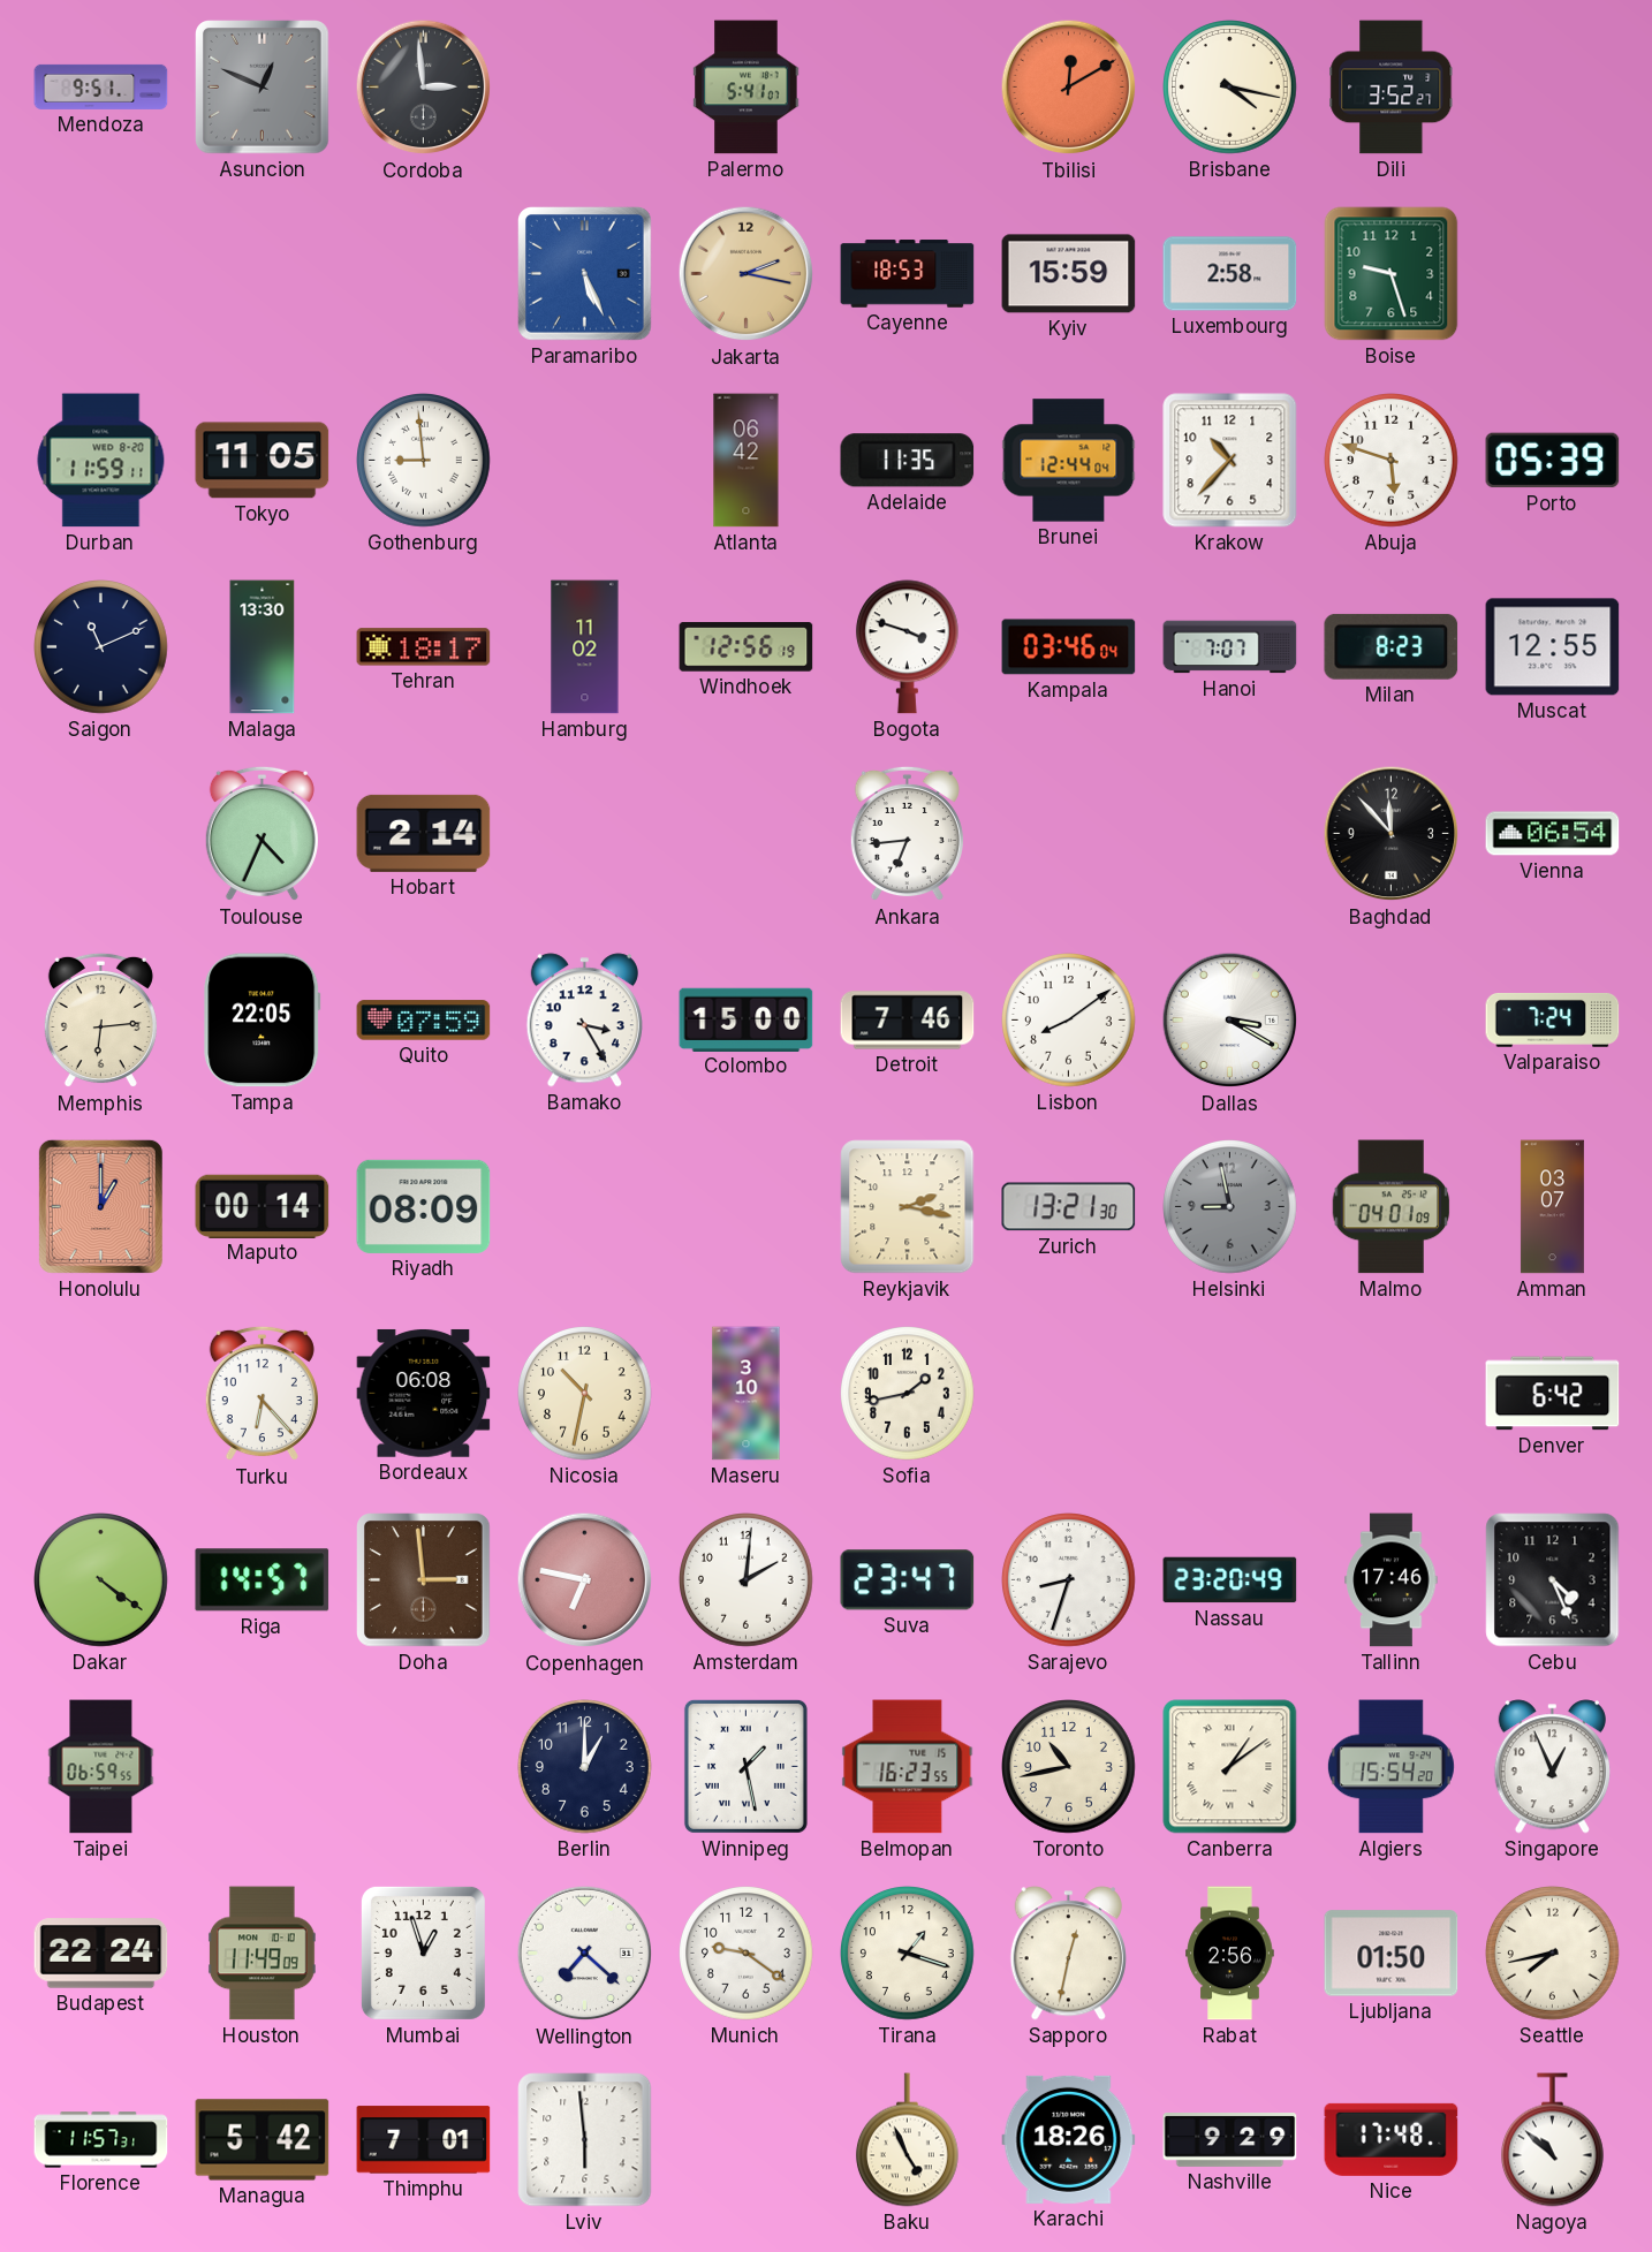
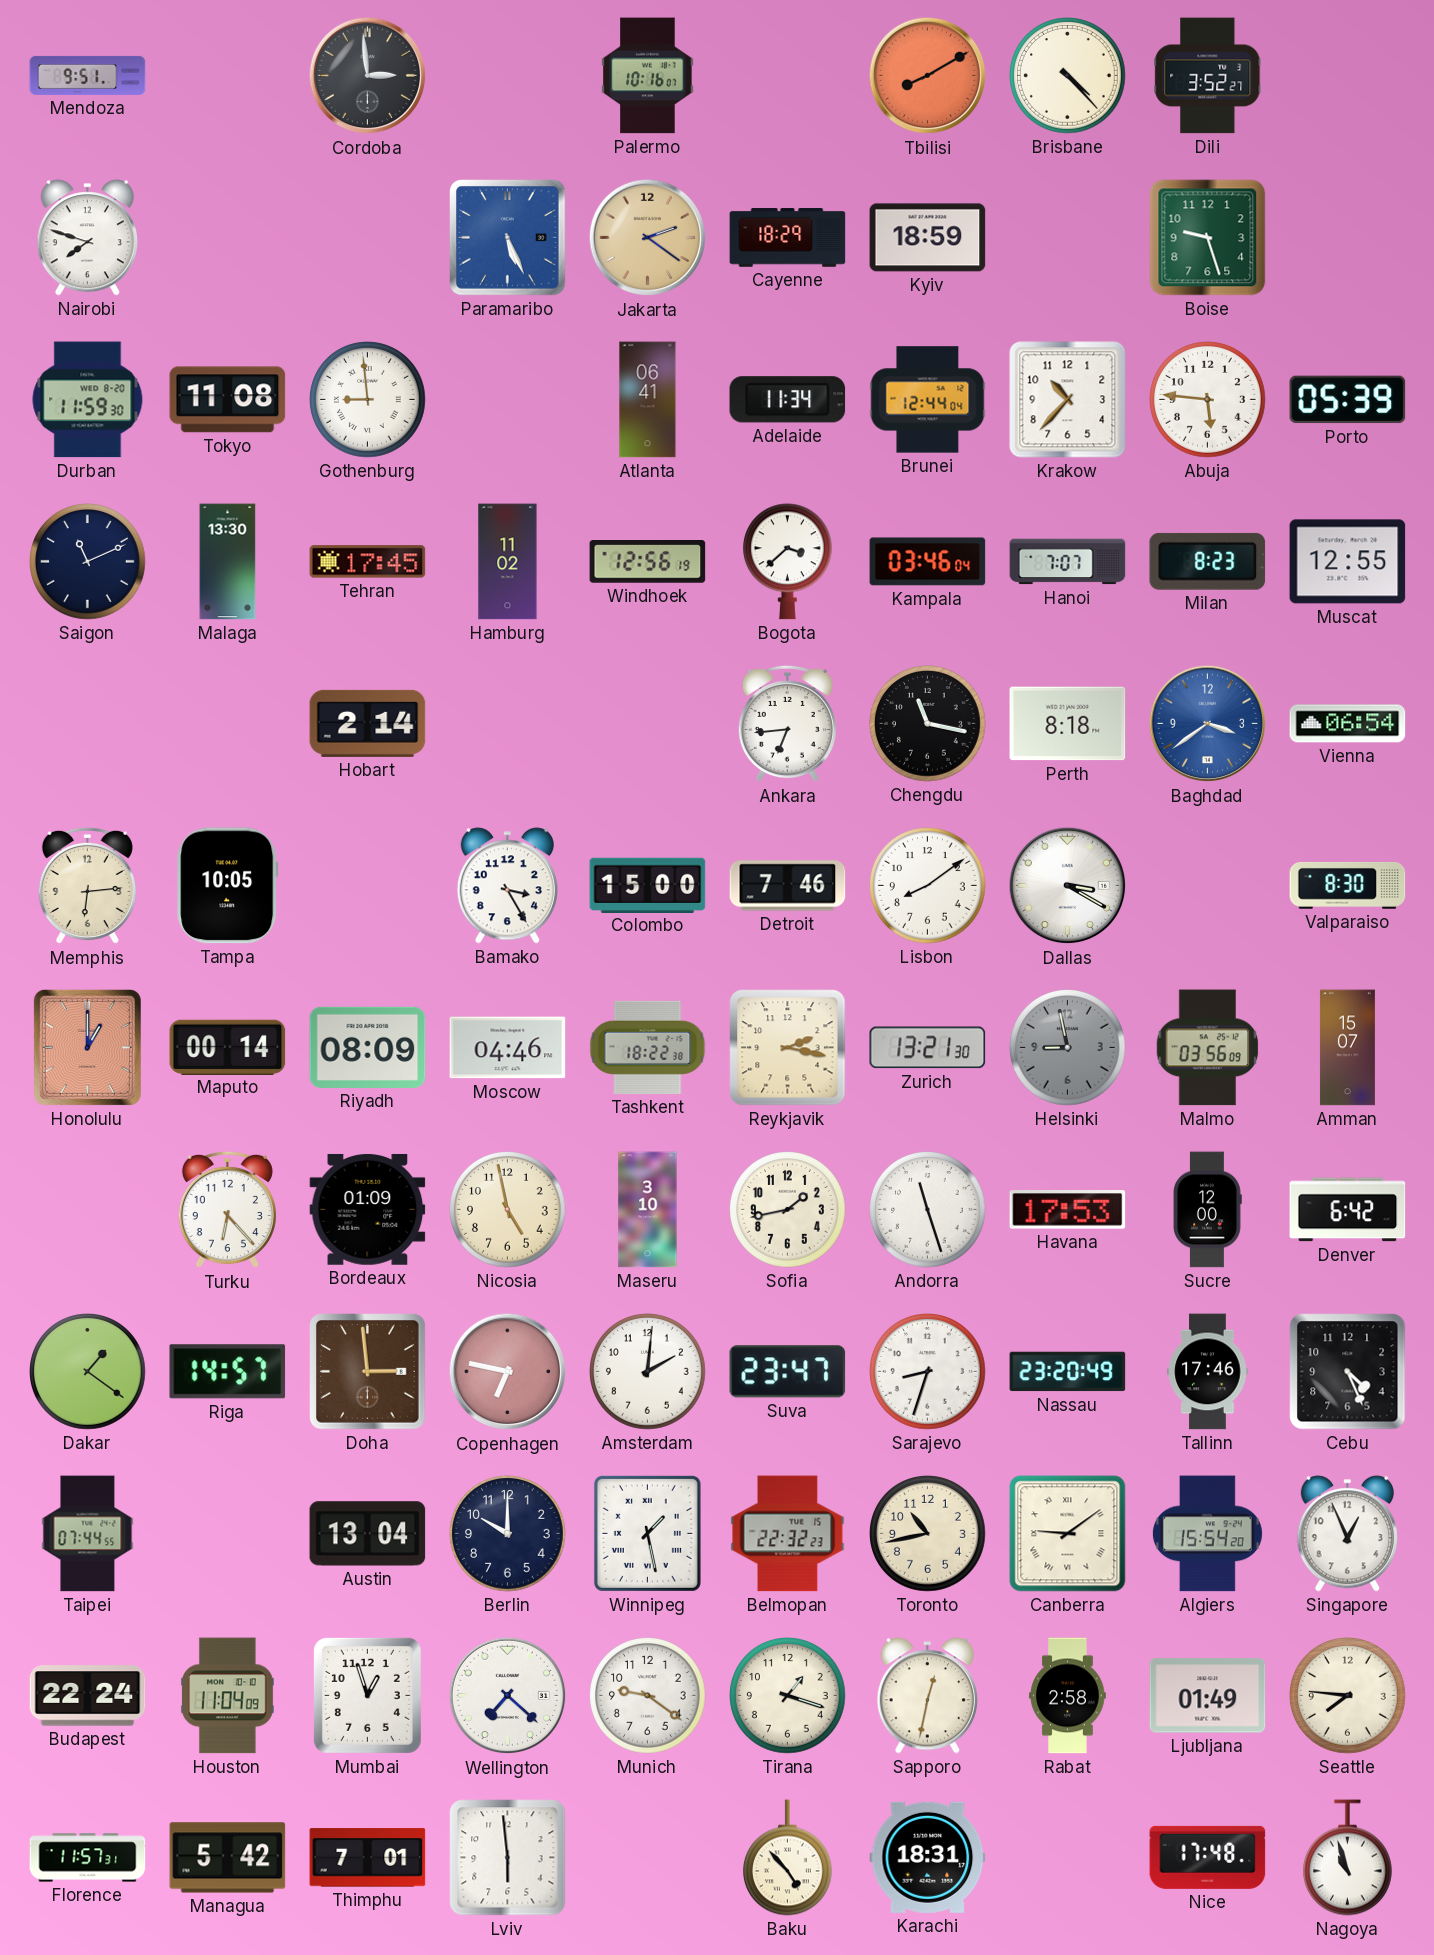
Asuncion: 12:49 -> none (263, 88)
Palermo: 5:41 -> 10:16 (648, 76)
Tbilisi: 12:10 -> 8:10 (928, 76)
Brisbane: 4:17 -> 4:23 (1068, 76)
Nairobi: none -> 7:48 (87, 238)
Jakarta: 2:17 -> 2:21 (648, 238)
Cayenne: 18:53 -> 18:29 (788, 238)
Kyiv: 15:59 -> 18:59 (928, 238)
Luxembourg: 2:58 -> none (1230, 274)
Durban: 11:59:11 -> 11:59:30 (88, 400)
Tokyo: 11:05 -> 11:08 (228, 400)
Atlanta: 06:42 -> 06:41 (648, 400)
Adelaide: 11:35 -> 11:34 (788, 400)
Abuja: 5:48 -> 5:46 (1208, 400)
Tehran: 18:17 -> 17:45 (368, 562)
Bogota: 3:48 -> 3:38 (787, 562)
Toulouse: 4:34 -> none (262, 834)
Chengdu: none -> 11:17 (928, 724)
Perth: none -> 8:18 (1068, 724)
Baghdad: 11:53 -> 3:39 (1208, 724)
Baghdad dial: black -> blue (1208, 724)
Tampa: 22:05 -> 10:05 (228, 886)
Quito: 07:59 -> none (424, 1021)
Valparaiso: 7:24 -> 8:30 (1348, 885)
Moscow: none -> 04:46 (508, 1048)
Tashkent: none -> 18:22 (648, 1047)
Malmo: 04:01 -> 03:56 (1208, 1048)
Amman: 03:07 -> 15:07 (1347, 1048)
Bordeaux: 06:08 -> 01:09 (368, 1209)
Nicosia: 10:32 -> 4:58 (508, 1210)
Andorra: none -> 11:27 (928, 1210)
Havana: none -> 17:53 (1068, 1210)
Sucre: none -> 12:00 (1207, 1210)
Dakar: 4:21 -> 1:21 (88, 1372)
Taipei: 06:59 -> 07:44 (88, 1534)
Austin: none -> 13:04 (368, 1534)
Berlin: 1:00 -> 10:00 (508, 1534)
Belmopan: 16:23 -> 22:32 (788, 1534)
Canberra: 1:09 -> 9:09 (1068, 1534)
Houston: 11:49 -> 11:04 (227, 1696)
Rabat: 2:56 -> 2:58 (1068, 1696)
Ljubljana: 01:50 -> 01:49 (1208, 1696)
Seattle: 7:43 -> 7:46 (1348, 1696)
Baku: 4:56 -> 4:53 (787, 1858)
Karachi: 18:26 -> 18:31 (928, 1857)
Nashville: 9:29 -> none (1230, 2140)
Nagoya: 10:52 -> 10:57 (1347, 1858)
